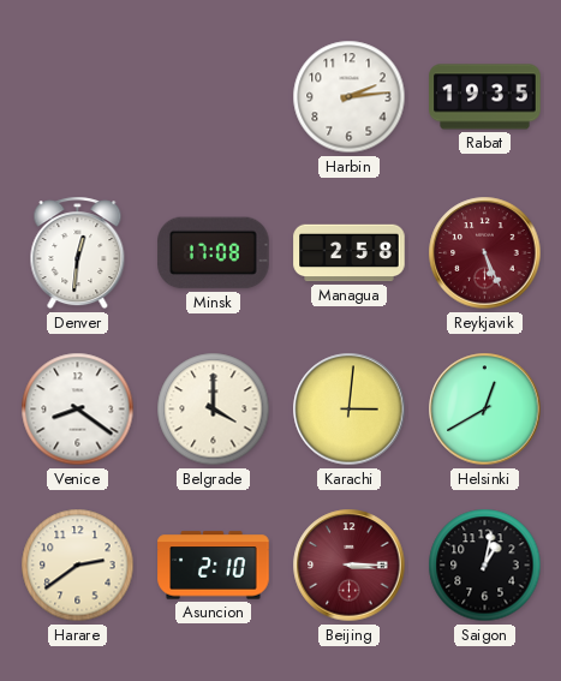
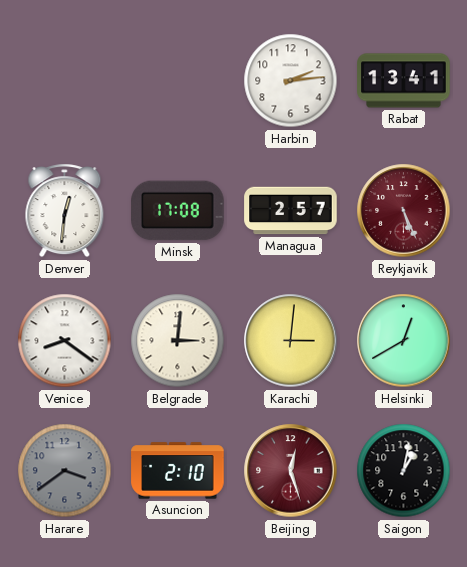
Rabat: 19:35 -> 13:41 (404, 81)
Managua: 2:58 -> 2:57 (291, 211)
Belgrade: 4:00 -> 3:01 (178, 341)
Harare: 2:39 -> 3:39 (65, 471)
Harare dial: cream -> grey (65, 471)
Beijing: 3:15 -> 12:27 (291, 471)
